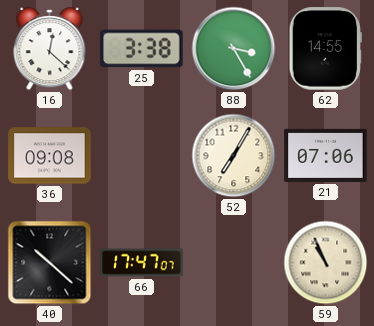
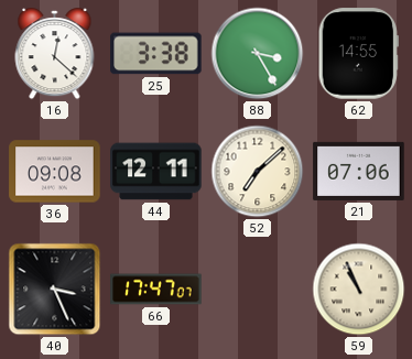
44: none -> 12:11 (156, 172)
52: 7:05 -> 7:08 (258, 172)
40: 10:22 -> 3:26 (55, 290)
